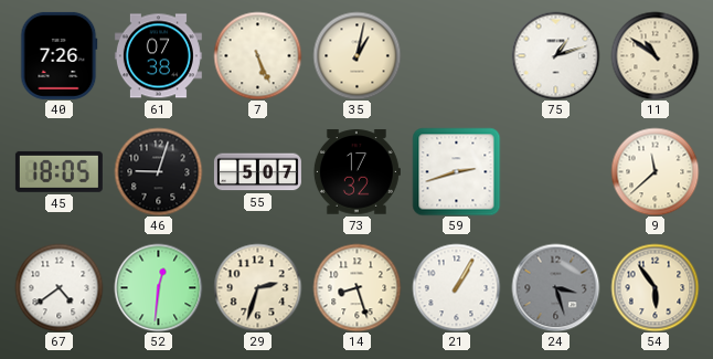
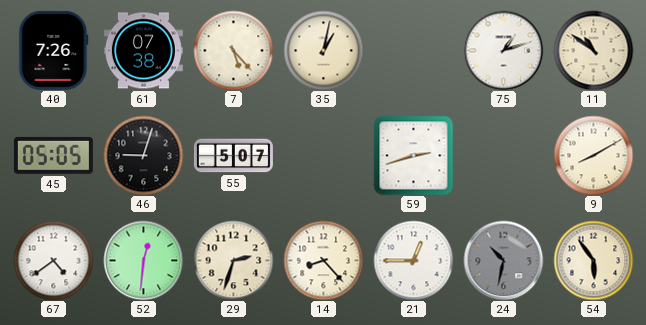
7: 5:26 -> 5:23 (233, 50)
45: 18:05 -> 05:05 (53, 155)
73: 17:32 -> none (356, 172)
9: 11:38 -> 8:10 (593, 155)
14: 8:27 -> 8:23 (323, 260)
21: 1:05 -> 12:45 (413, 260)
24: 3:27 -> 10:32 (503, 260)
